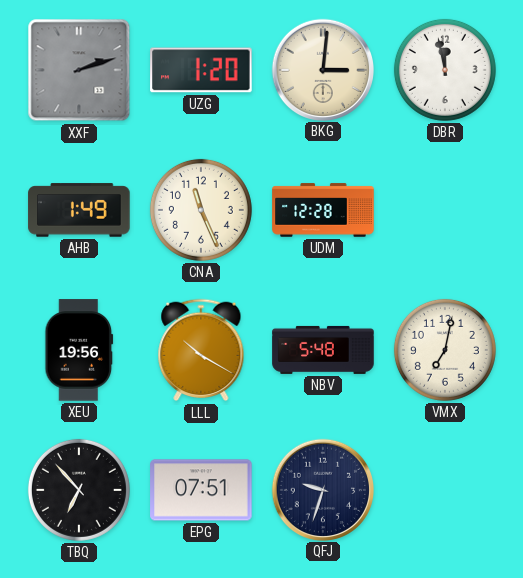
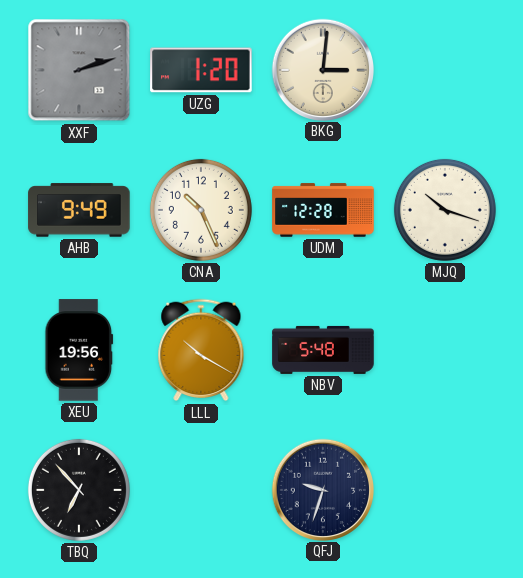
DBR: 11:58 -> none (445, 70)
AHB: 1:49 -> 9:49 (79, 210)
CNA: 11:26 -> 10:26 (201, 210)
MJQ: none -> 10:18 (445, 210)
VMX: 7:02 -> none (445, 350)
EPG: 07:51 -> none (201, 490)
